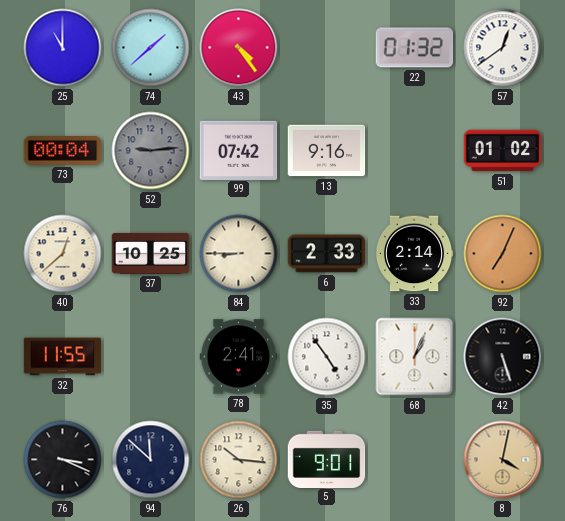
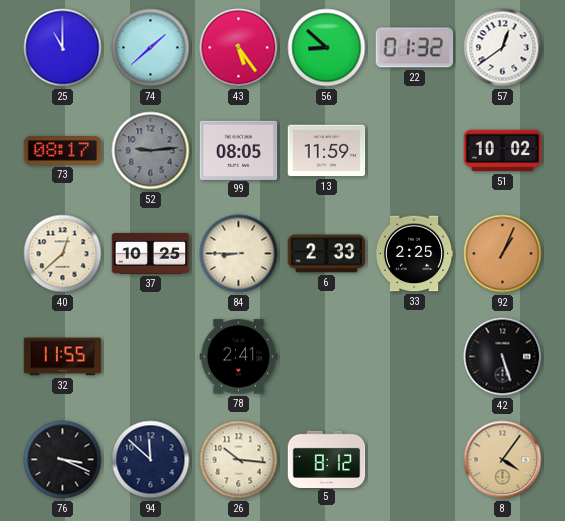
43: 4:24 -> 5:24 (239, 48)
56: none -> 8:52 (327, 48)
73: 00:04 -> 08:17 (63, 151)
99: 07:42 -> 08:05 (239, 150)
13: 9:16 -> 11:59 (327, 151)
51: 01:02 -> 10:02 (503, 151)
33: 2:14 -> 2:25 (414, 254)
92: 7:04 -> 1:04 (503, 254)
35: 4:54 -> none (327, 357)
68: 1:04 -> none (415, 357)
5: 9:01 -> 8:12 (327, 459)
8: 4:02 -> 4:06 (503, 460)
